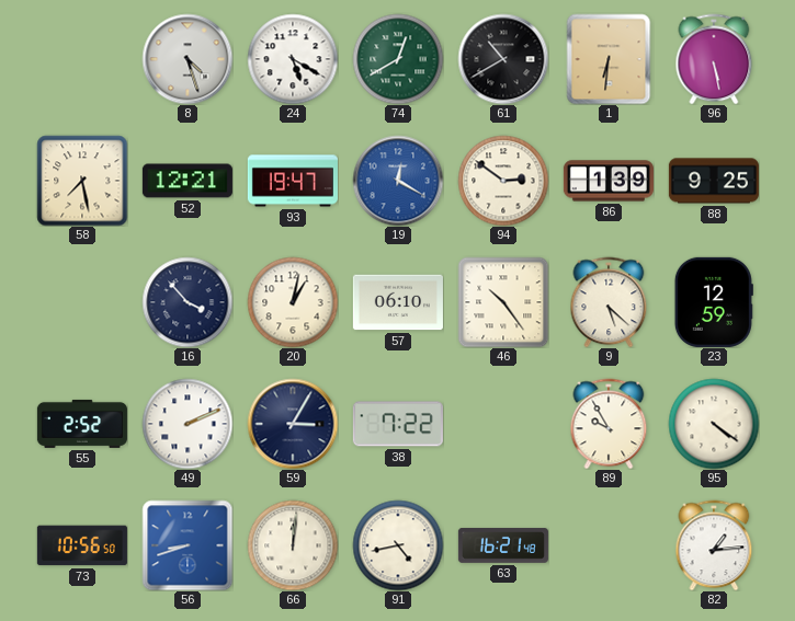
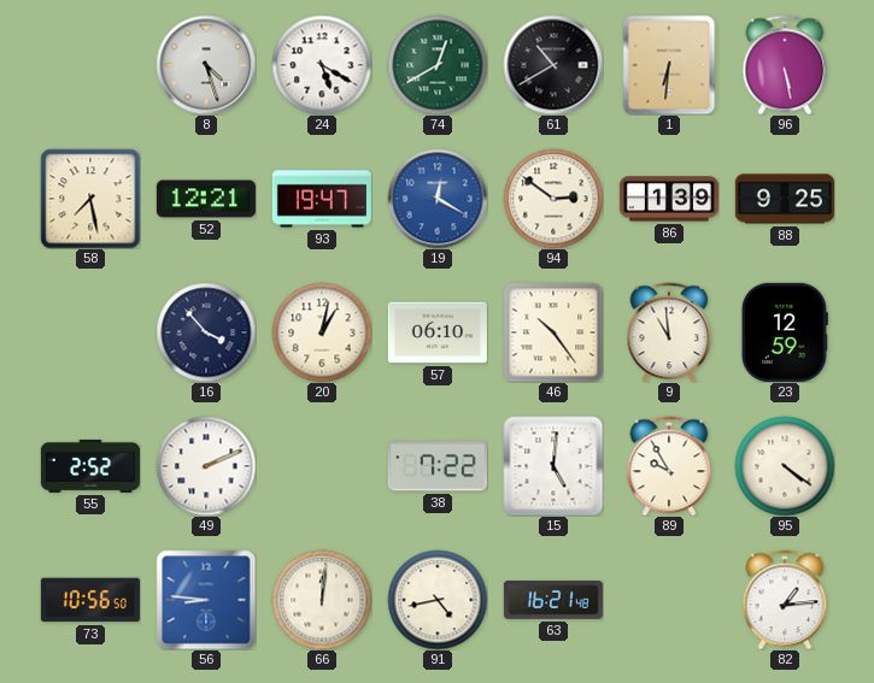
9: 5:22 -> 10:59 (669, 332)
59: 3:05 -> none (293, 424)
15: none -> 5:01 (553, 466)
56: 8:42 -> 8:46 (206, 600)
